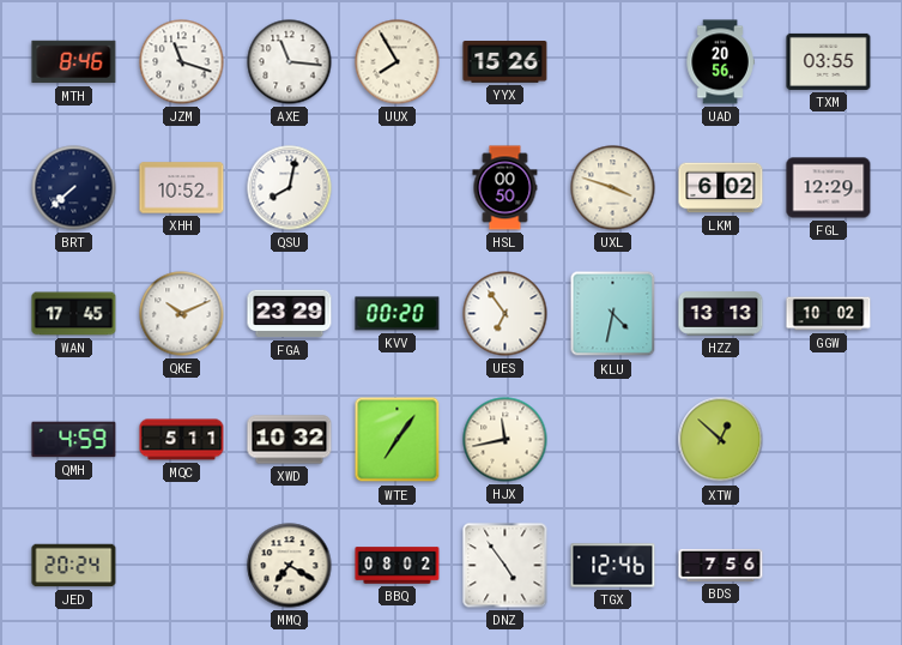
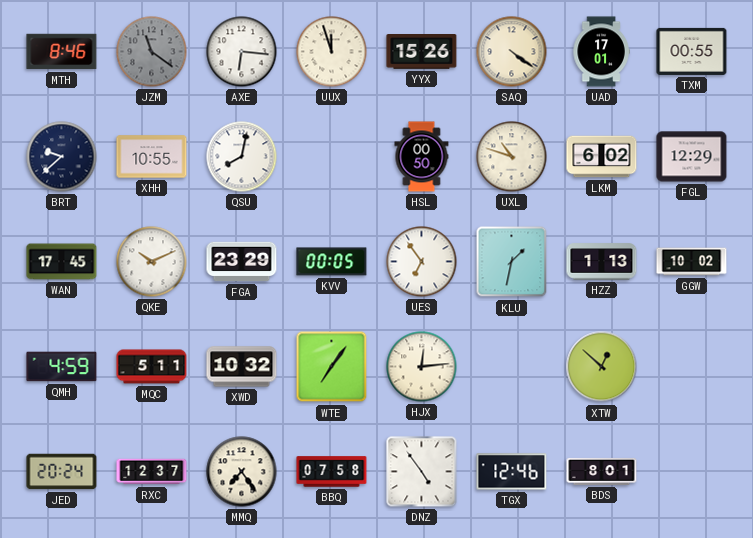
JZM: 11:18 -> 11:21 (152, 52)
JZM dial: white -> grey (152, 52)
AXE: 11:16 -> 6:16 (242, 52)
UUX: 7:55 -> 11:57 (332, 52)
SAQ: none -> 4:21 (512, 52)
UAD: 20:56 -> 17:01 (601, 52)
TXM: 03:55 -> 00:55 (692, 51)
BRT: 7:38 -> 9:38 (62, 157)
XHH: 10:52 -> 10:55 (152, 157)
UXL: 3:48 -> 10:48 (512, 157)
KVV: 00:20 -> 00:05 (332, 262)
KLU: 4:32 -> 1:32 (512, 262)
HZZ: 13:13 -> 1:13 (602, 262)
HJX: 11:43 -> 12:14 (422, 367)
RXC: none -> 12:37 (152, 472)
MMQ: 7:20 -> 7:24 (242, 472)
BBQ: 08:02 -> 07:58 (332, 472)
BDS: 7:56 -> 8:01 (602, 471)
